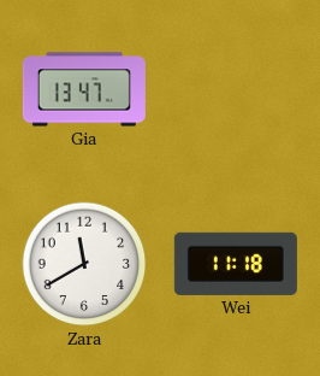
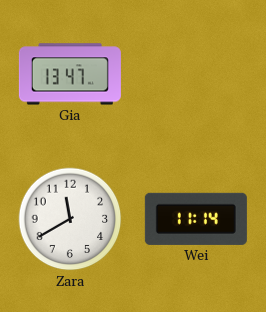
Wei: 11:18 -> 11:14 (196, 219)
